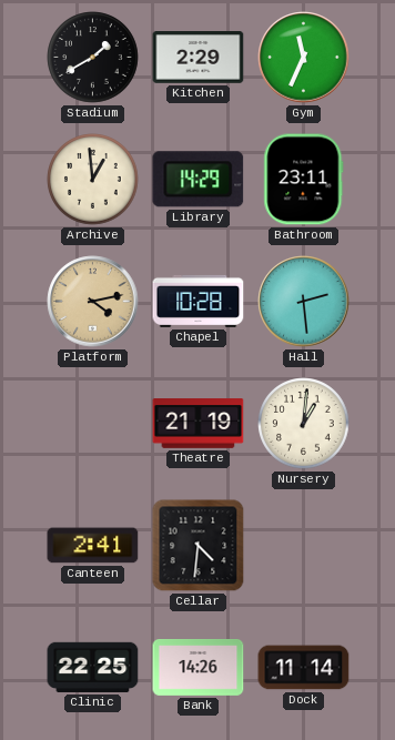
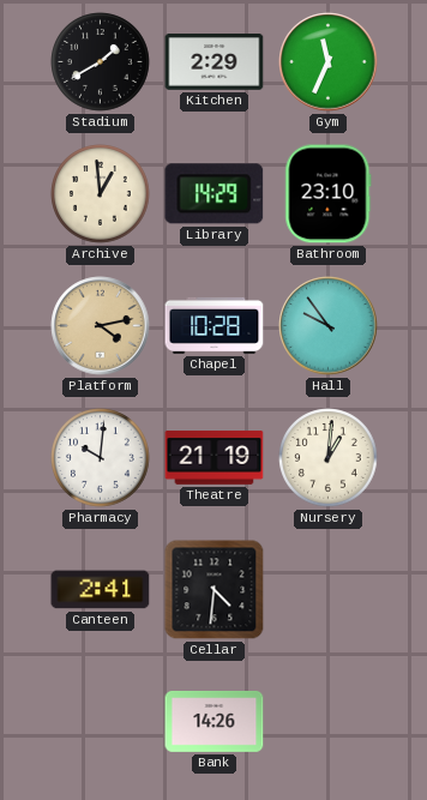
Bathroom: 23:11 -> 23:10 (329, 194)
Hall: 2:29 -> 9:54 (329, 326)
Pharmacy: none -> 10:01 (101, 458)
Clinic: 22:25 -> none (93, 667)
Dock: 11:14 -> none (304, 668)
